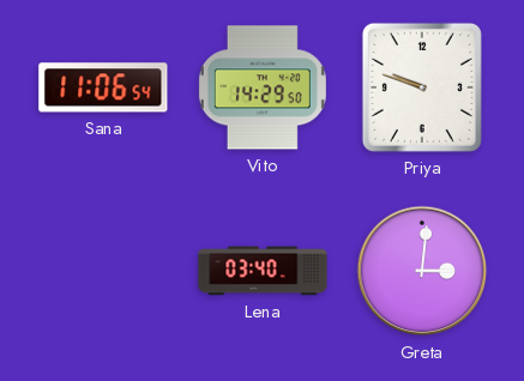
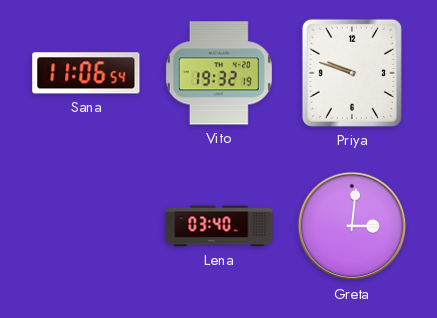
Vito: 14:29 -> 19:32 (219, 73)
